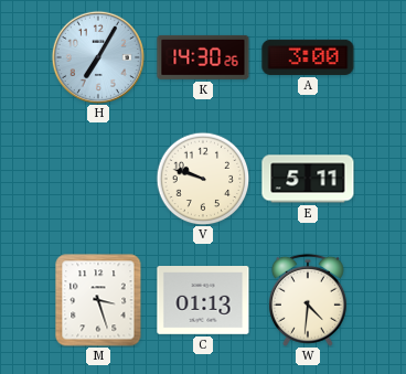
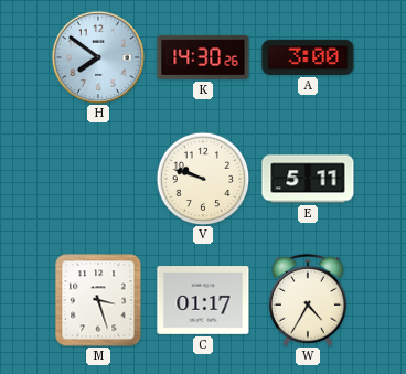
H: 7:05 -> 7:51 (97, 56)
C: 01:13 -> 01:17 (203, 301)
W: 4:31 -> 4:35 (308, 300)
